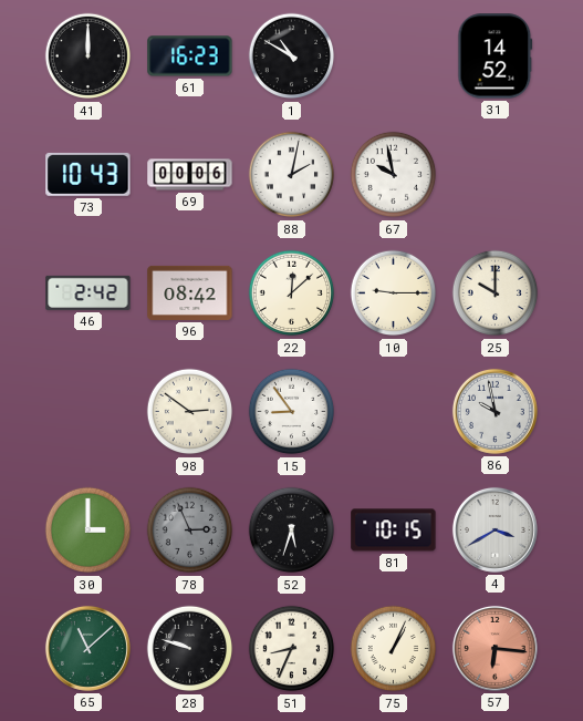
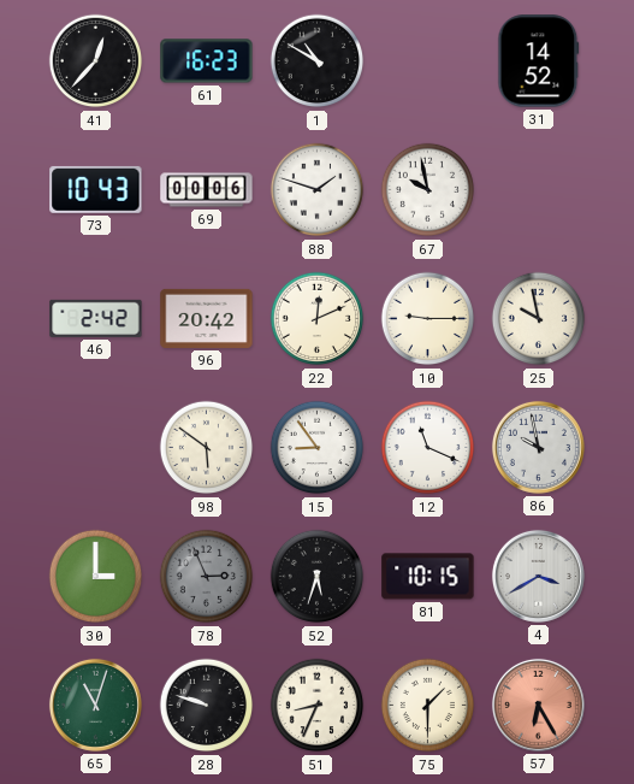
41: 12:00 -> 12:37 (96, 61)
88: 2:02 -> 1:48 (318, 190)
96: 08:42 -> 20:42 (207, 318)
22: 12:08 -> 12:11 (318, 319)
25: 10:00 -> 9:58 (539, 319)
98: 2:51 -> 5:51 (207, 448)
12: none -> 11:19 (428, 448)
65: 11:08 -> 11:03 (95, 705)
75: 1:04 -> 1:30 (428, 706)
57: 6:16 -> 6:25 (538, 705)
